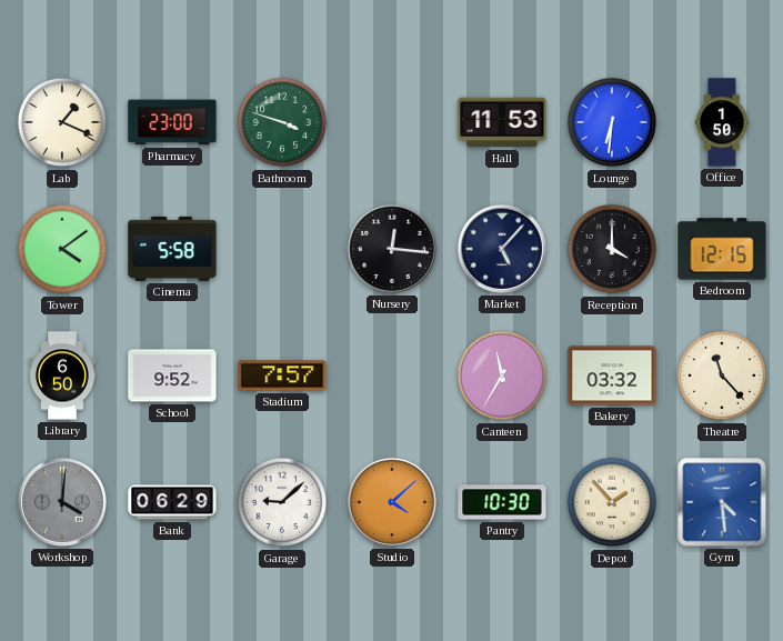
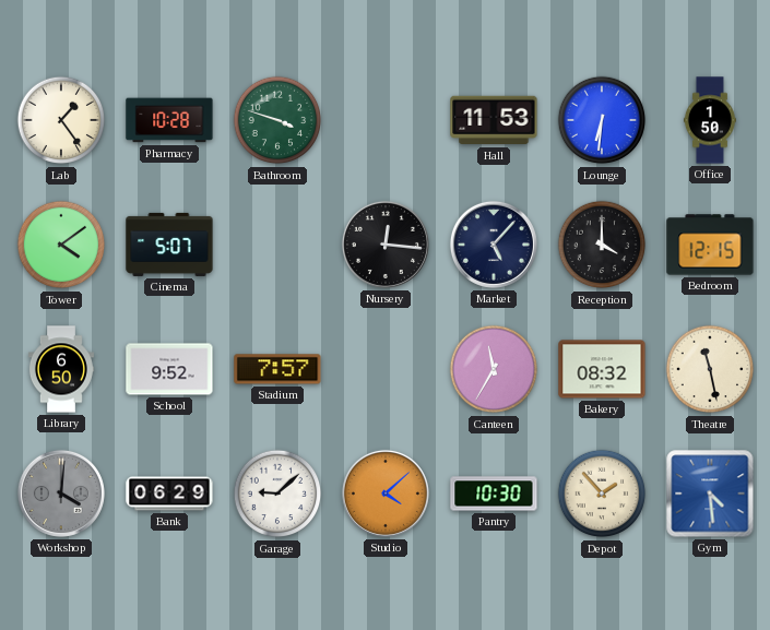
Lab: 1:19 -> 1:24 (61, 120)
Pharmacy: 23:00 -> 10:28 (169, 120)
Cinema: 5:58 -> 5:07 (169, 245)
Bakery: 03:32 -> 08:32 (602, 369)
Theatre: 11:23 -> 11:28 (710, 369)
